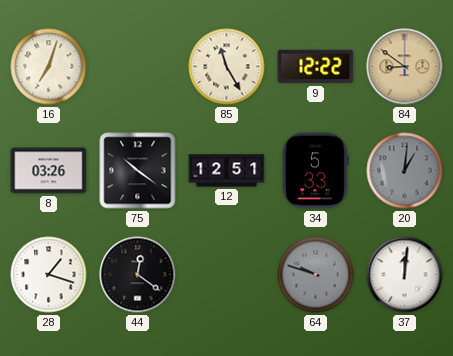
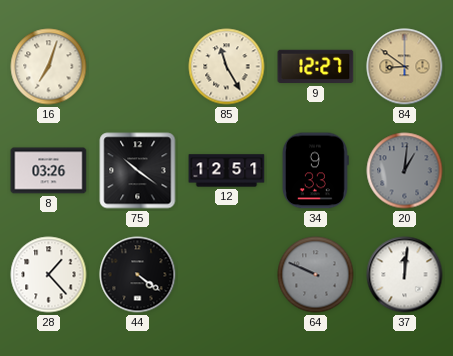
9: 12:22 -> 12:27 (316, 67)
34: 5:33 -> 9:33 (315, 171)
28: 1:18 -> 1:23 (49, 275)
44: 12:21 -> 4:21 (138, 275)
64: 9:48 -> 9:49 (316, 275)
